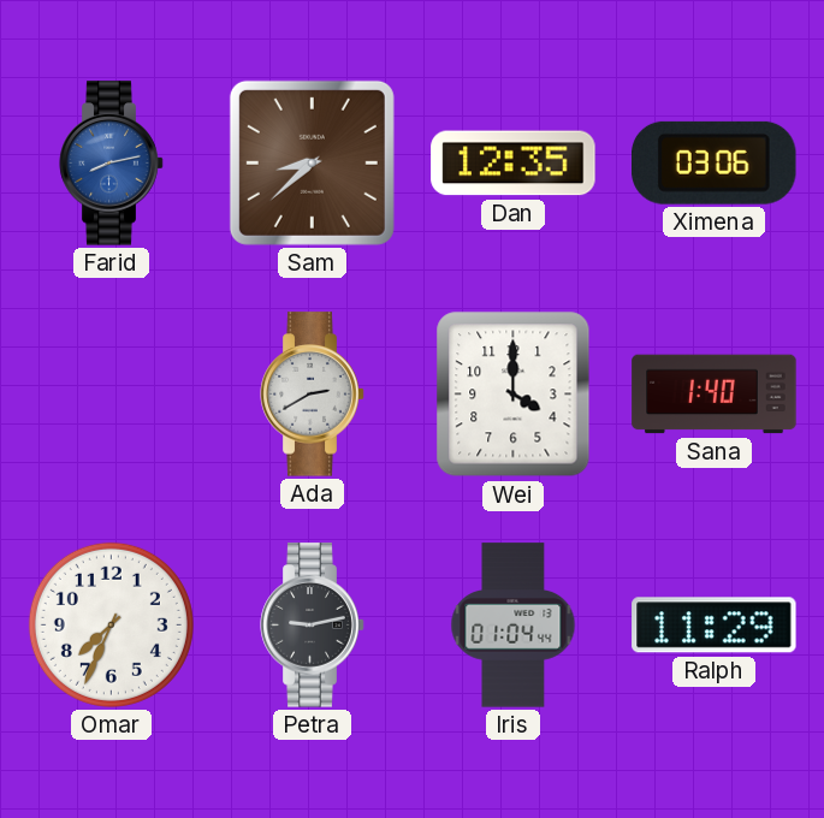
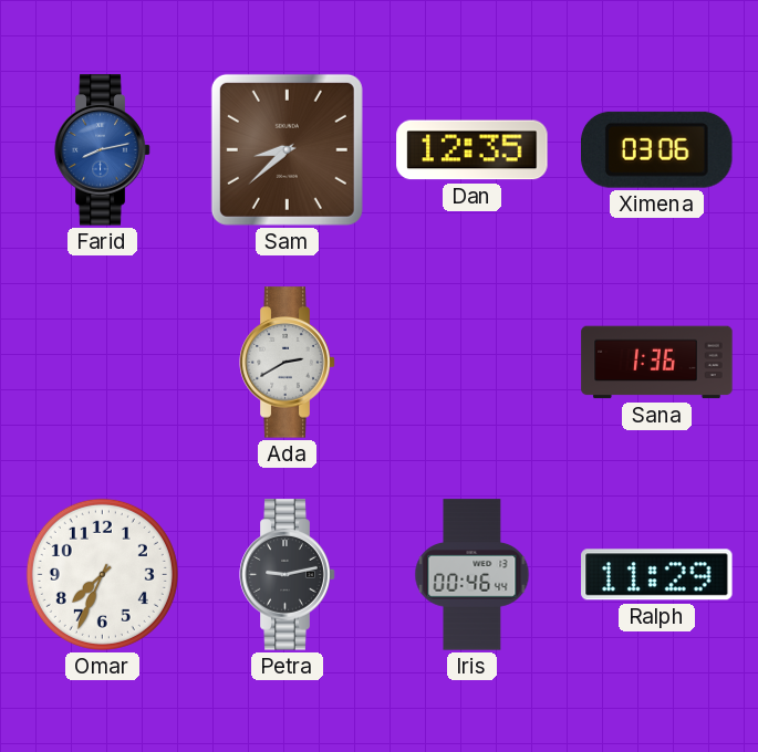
Wei: 4:00 -> none (514, 395)
Sana: 1:40 -> 1:36 (657, 363)
Iris: 01:04 -> 00:46 (473, 575)
